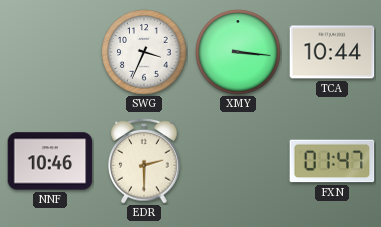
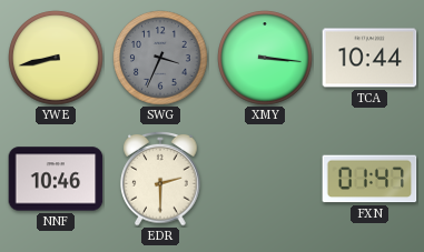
YWE: none -> 8:43 (56, 58)
SWG dial: white -> grey (160, 58)
